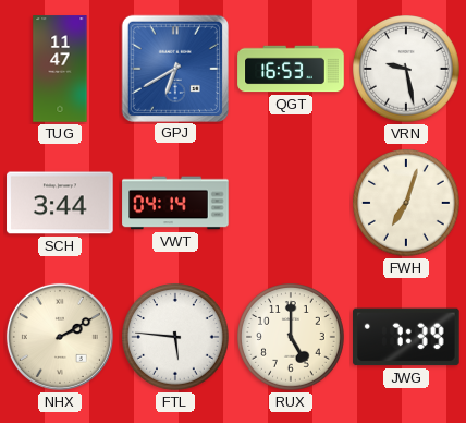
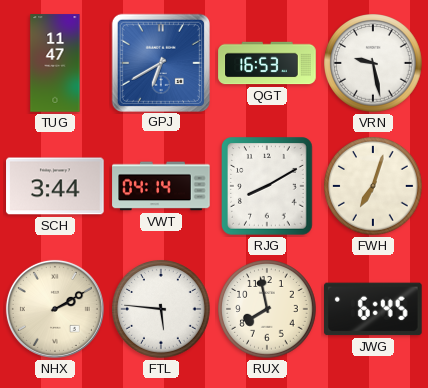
RJG: none -> 8:10 (267, 186)
RUX: 5:00 -> 7:58 (268, 310)
JWG: 7:39 -> 6:45 (374, 309)
